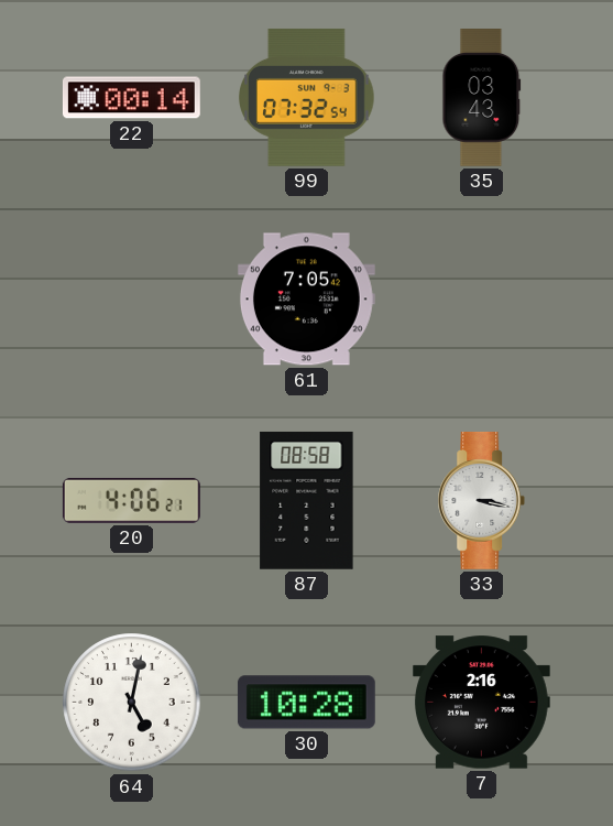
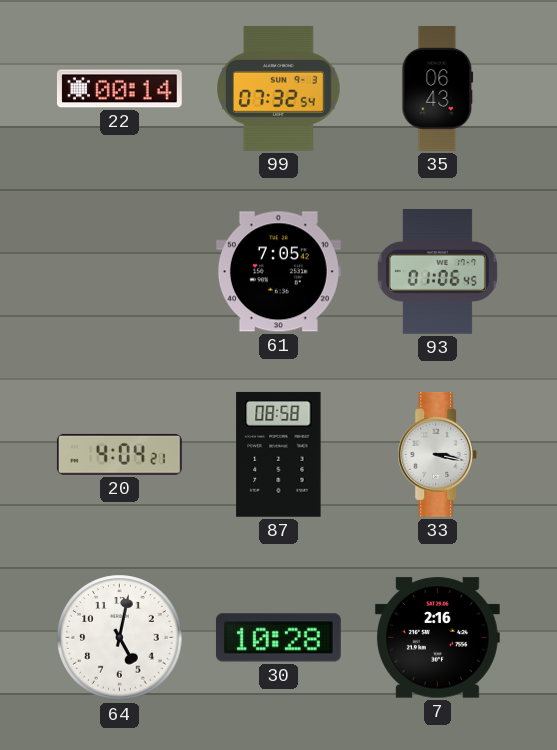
35: 03:43 -> 06:43 (438, 89)
93: none -> 01:06 (437, 272)
20: 4:06 -> 4:04 (119, 454)
